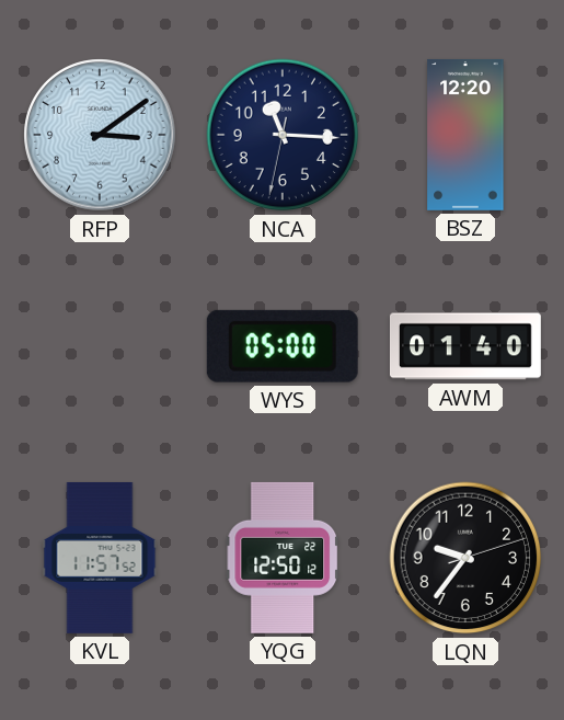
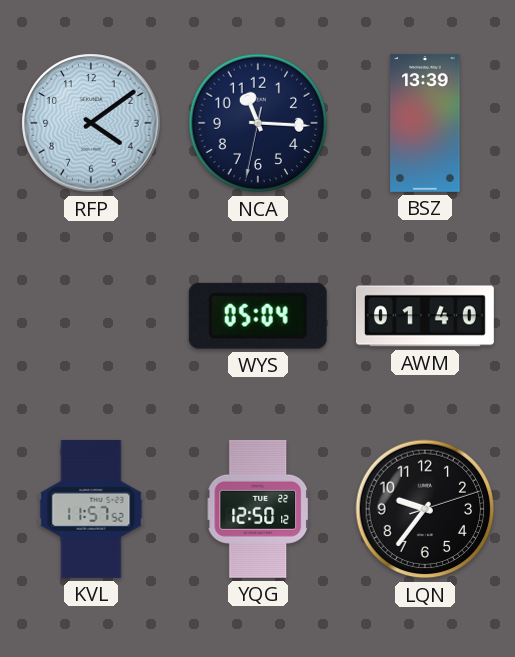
RFP: 3:09 -> 4:09 (91, 123)
BSZ: 12:20 -> 13:39 (425, 123)
WYS: 05:00 -> 05:04 (258, 316)
